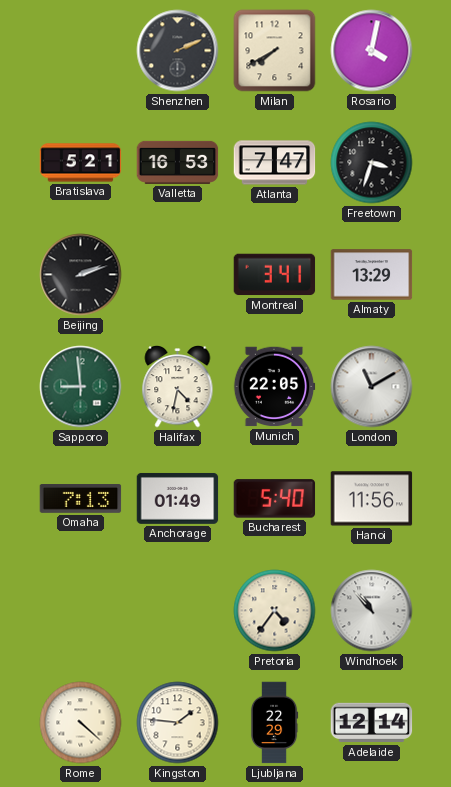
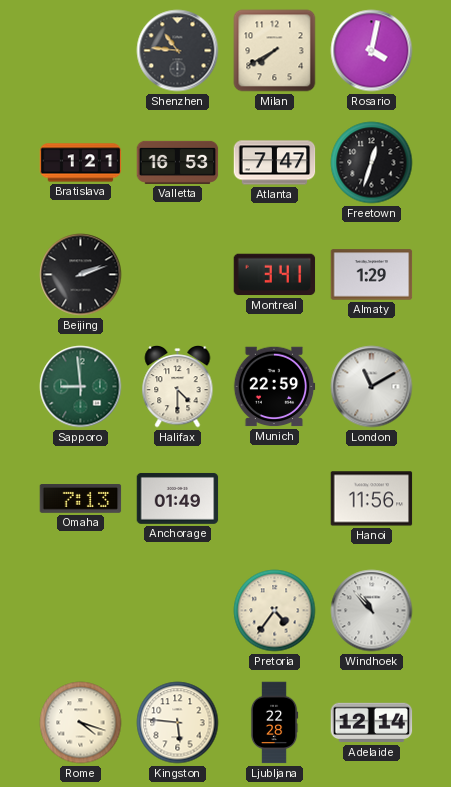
Shenzhen: 2:11 -> 10:46 (178, 51)
Bratislava: 5:21 -> 1:21 (81, 163)
Freetown: 3:33 -> 12:33 (372, 163)
Almaty: 13:29 -> 1:29 (372, 275)
Halifax: 4:32 -> 4:30 (178, 387)
Munich: 22:05 -> 22:59 (274, 387)
Bucharest: 5:40 -> none (275, 499)
Rome: 4:22 -> 4:18 (81, 723)
Kingston: 1:46 -> 5:46 (178, 723)
Ljubljana: 22:29 -> 22:28 (274, 723)
